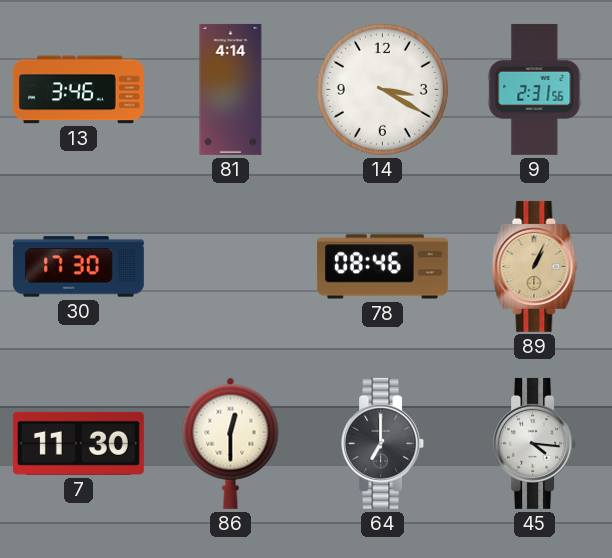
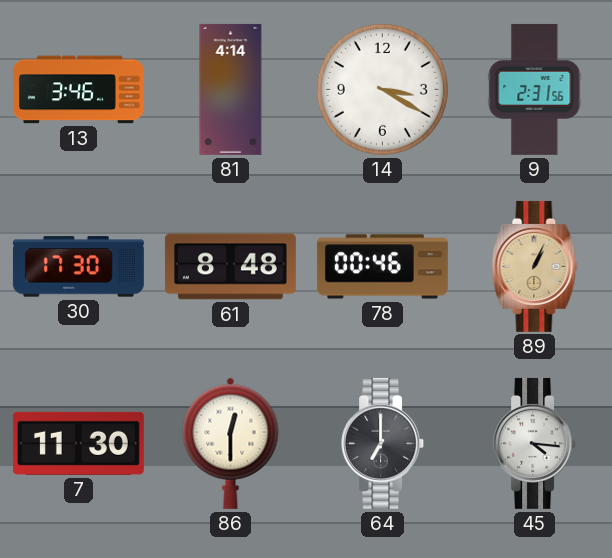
61: none -> 8:48 (230, 267)
78: 08:46 -> 00:46 (382, 267)
